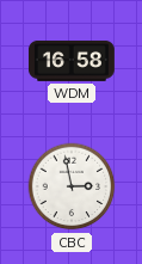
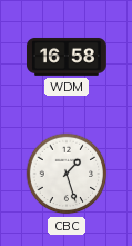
CBC: 2:58 -> 1:27 (67, 174)
